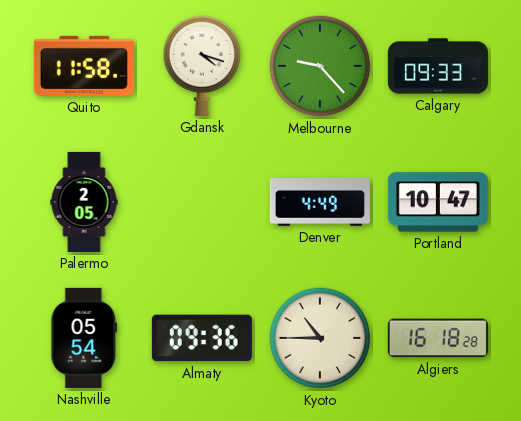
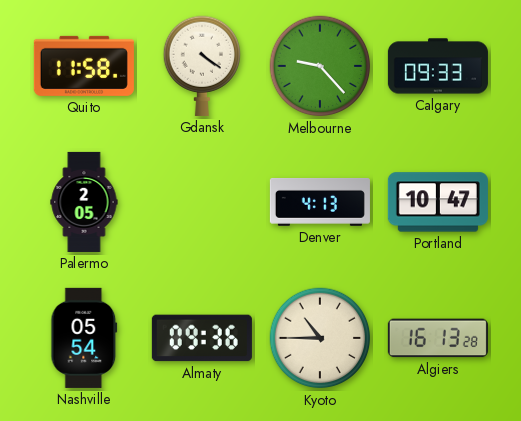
Gdansk: 4:18 -> 4:21 (201, 66)
Denver: 4:49 -> 4:13 (320, 202)
Algiers: 16:18 -> 16:13 (438, 338)
